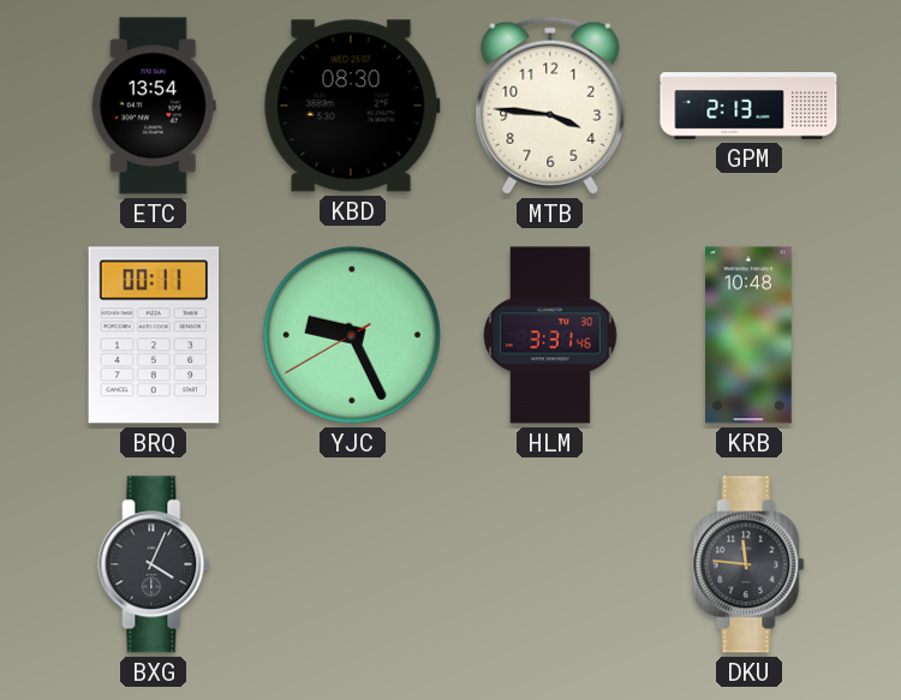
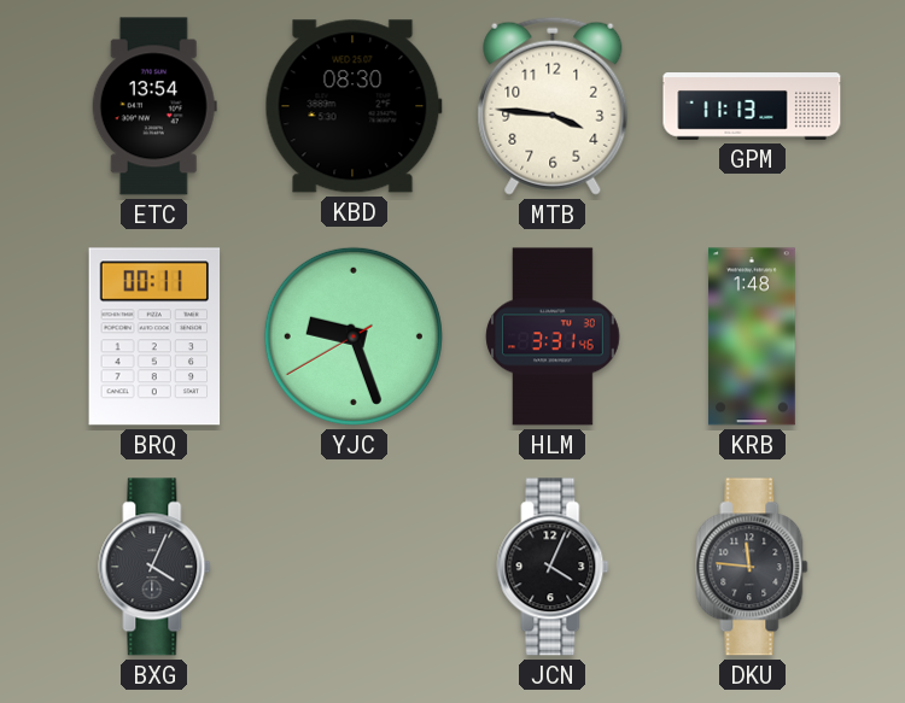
GPM: 2:13 -> 11:13 (752, 106)
YJC: 9:25 -> 9:26 (354, 336)
KRB: 10:48 -> 1:48 (753, 336)
JCN: none -> 4:04 (553, 567)
